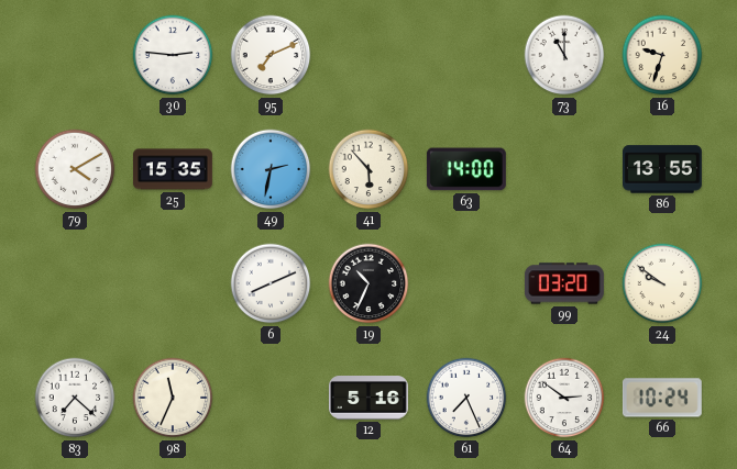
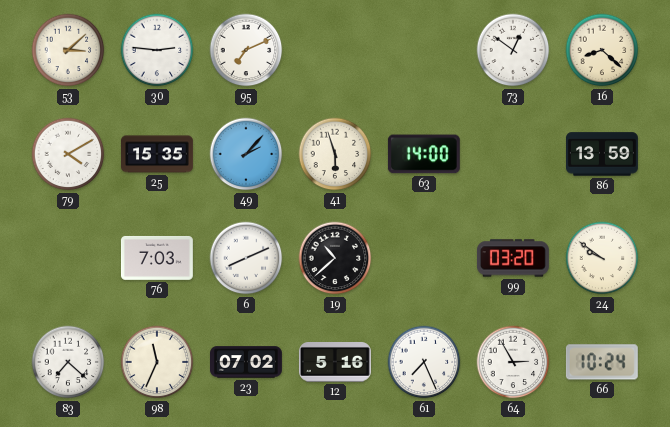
53: none -> 3:08 (68, 50)
73: 11:00 -> 12:51 (513, 50)
16: 9:33 -> 8:22 (602, 50)
49: 2:32 -> 2:07 (246, 154)
41: 5:53 -> 5:57 (335, 154)
86: 13:55 -> 13:59 (603, 154)
76: none -> 7:03 (157, 258)
19: 10:34 -> 10:38 (335, 258)
23: none -> 07:02 (247, 362)
64: 2:51 -> 2:55 (513, 362)
